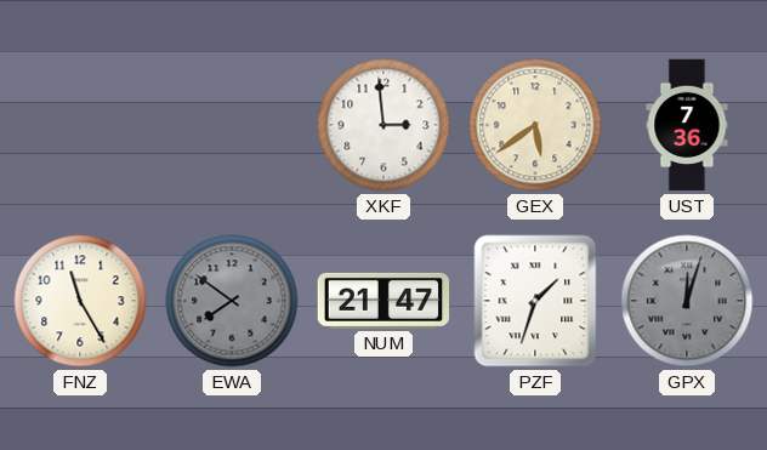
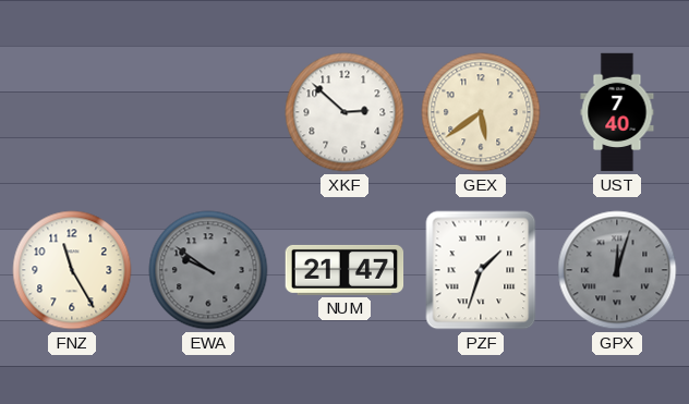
XKF: 2:59 -> 2:52 (344, 112)
UST: 7:36 -> 7:40 (617, 112)
EWA: 7:51 -> 9:51 (208, 270)
